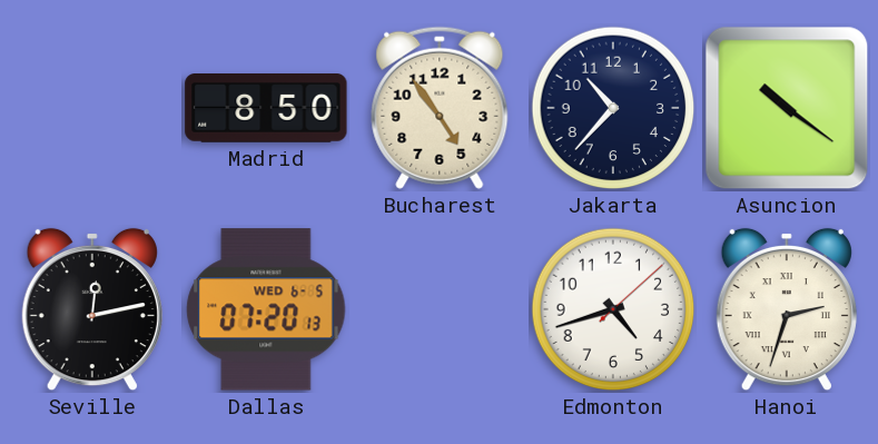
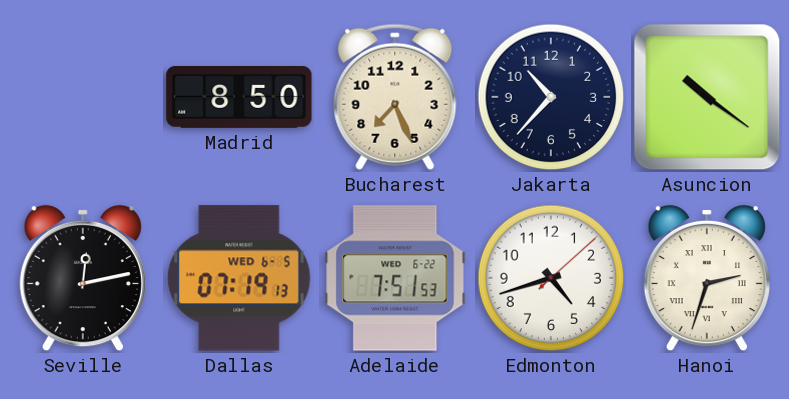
Bucharest: 4:54 -> 7:26 (395, 97)
Dallas: 07:20 -> 07:19 (239, 278)
Adelaide: none -> 7:51 (395, 278)
